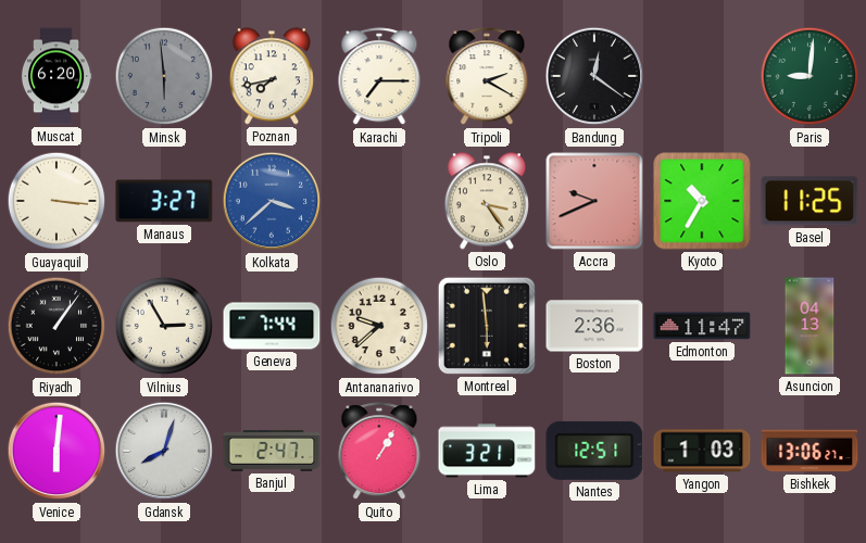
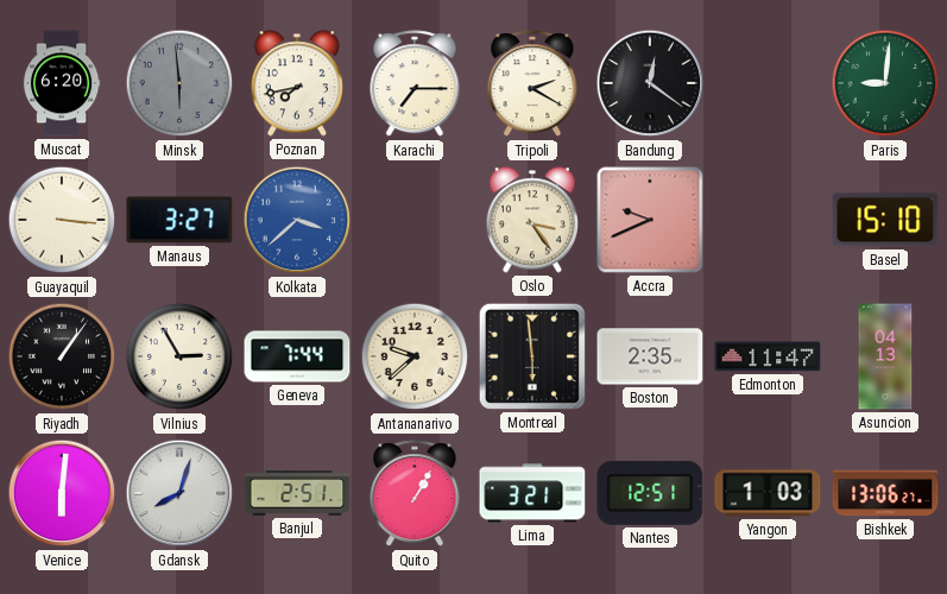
Kyoto: 10:35 -> none (702, 201)
Basel: 11:25 -> 15:10 (885, 220)
Boston: 2:36 -> 2:35 (650, 356)
Banjul: 2:47 -> 2:51 (297, 493)
